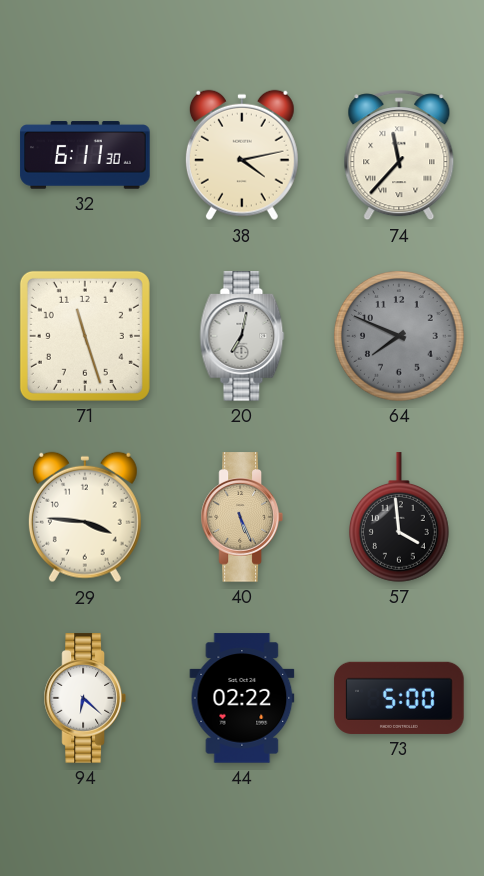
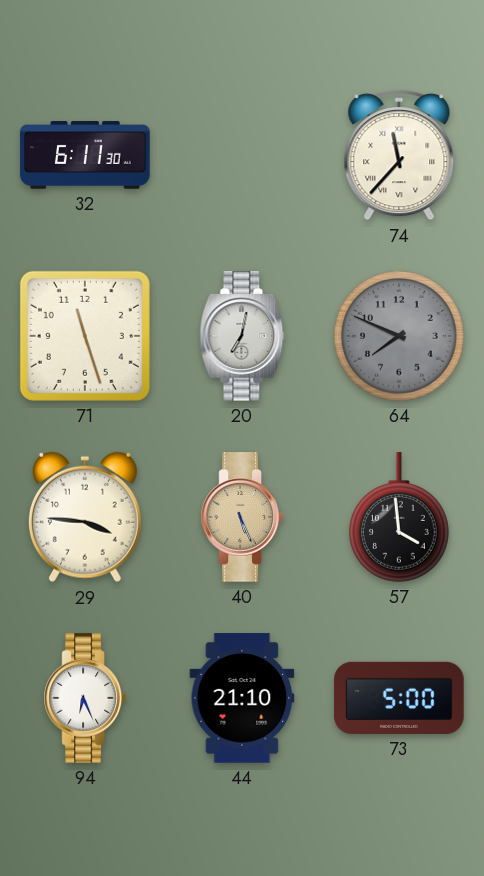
38: 4:13 -> none (242, 155)
94: 6:22 -> 6:26 (85, 698)
44: 02:22 -> 21:10 (242, 698)
